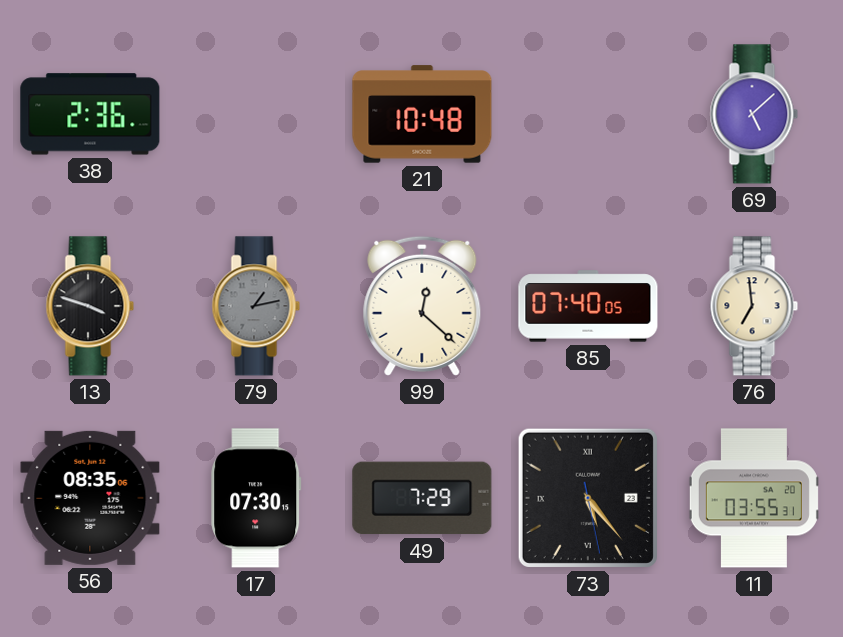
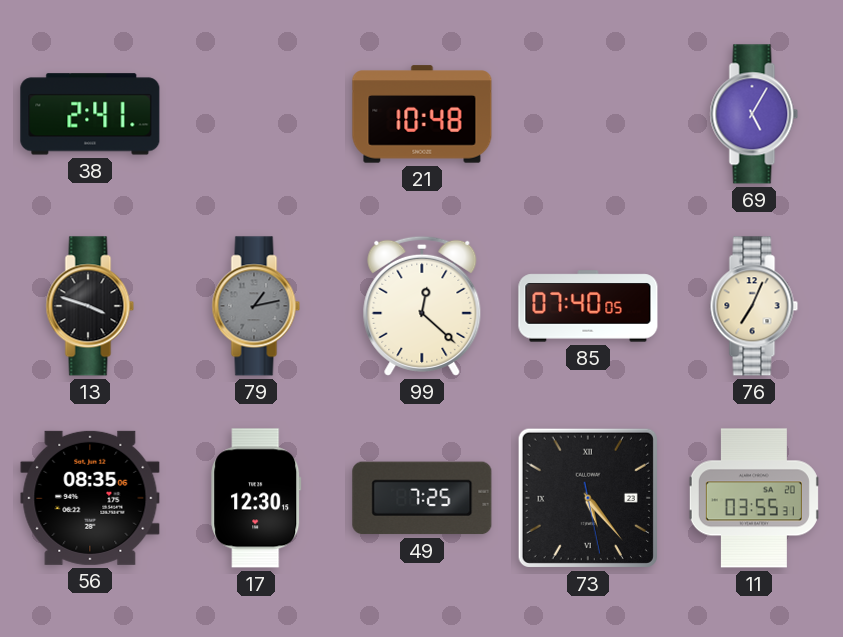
38: 2:36 -> 2:41 (90, 114)
69: 5:08 -> 5:05 (754, 114)
76: 6:59 -> 7:04 (754, 306)
17: 07:30 -> 12:30 (256, 498)
49: 7:29 -> 7:25 (422, 498)
